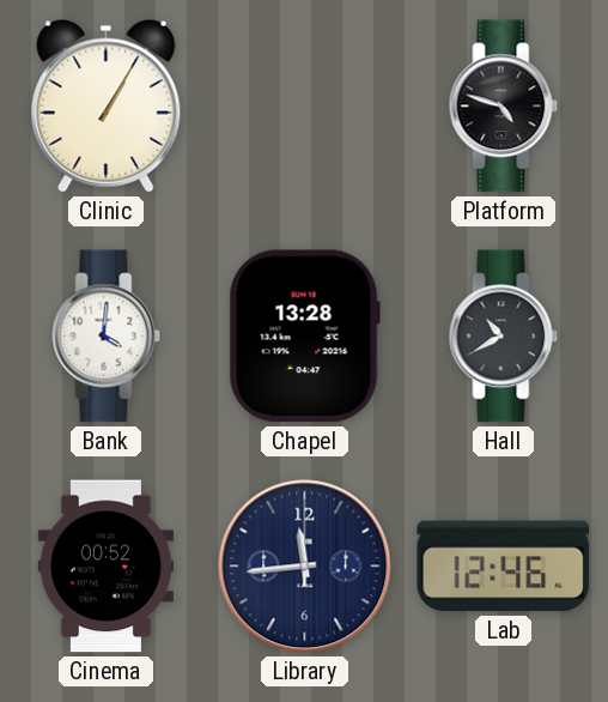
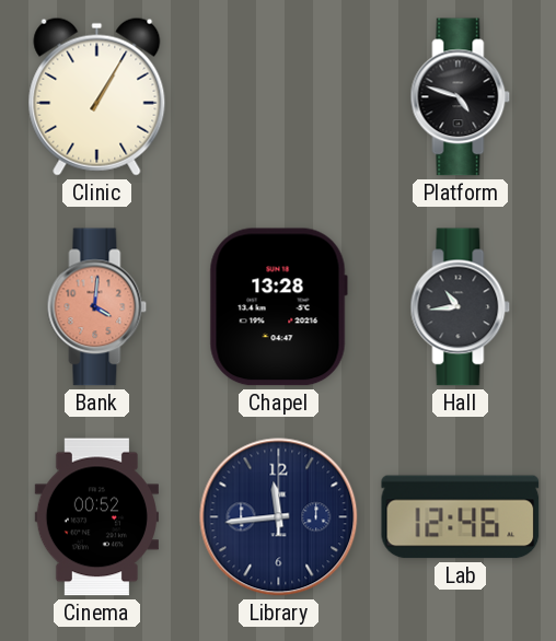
Bank dial: white -> salmon (97, 307)
Hall: 10:40 -> 10:44 (461, 307)
